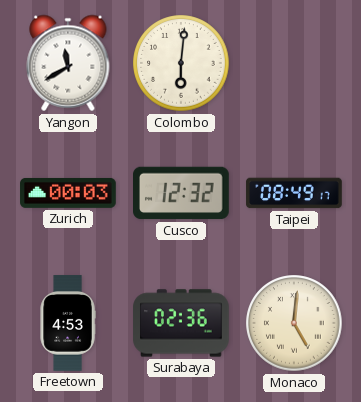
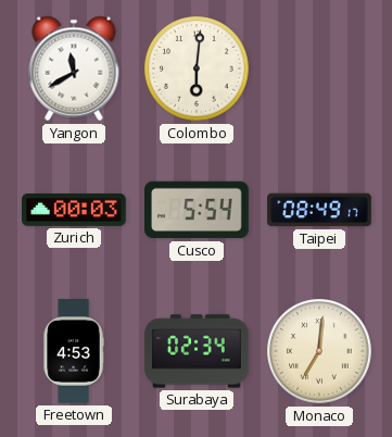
Cusco: 12:32 -> 5:54 (198, 210)
Surabaya: 02:36 -> 02:34 (197, 351)
Monaco: 5:01 -> 7:01 (319, 351)
